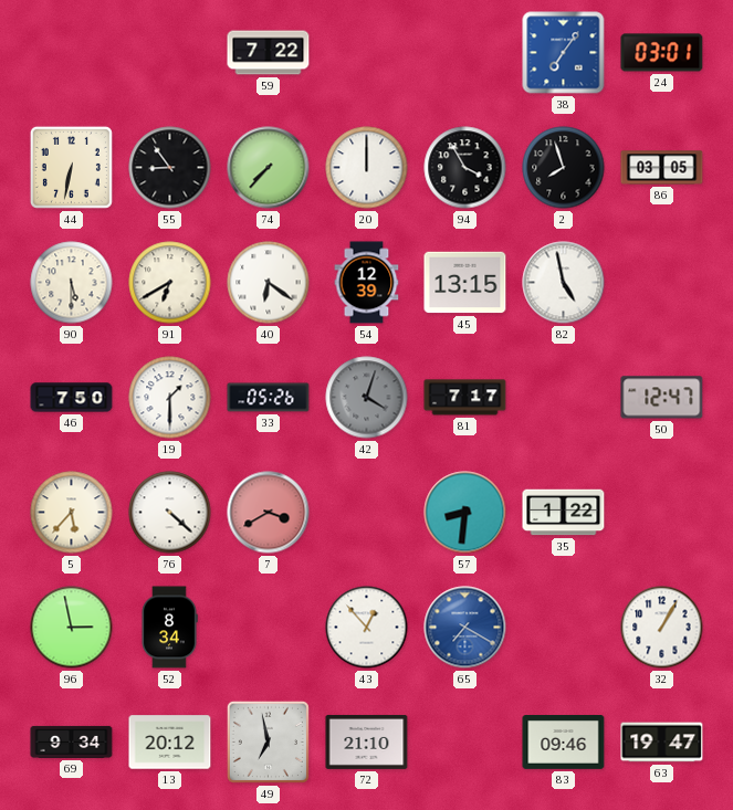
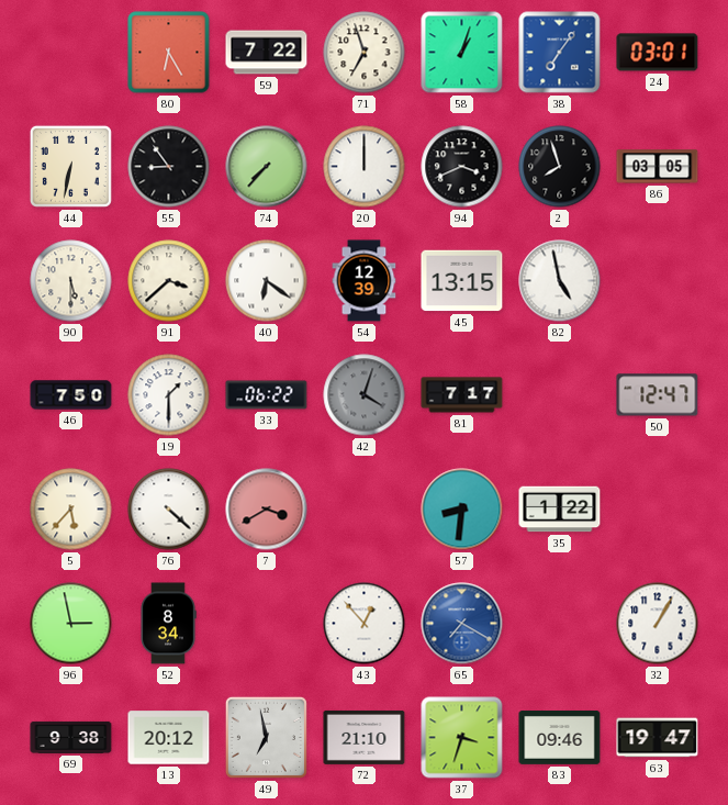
80: none -> 6:25 (169, 53)
71: none -> 6:57 (365, 53)
58: none -> 1:03 (462, 53)
94: 3:55 -> 3:41 (462, 167)
91: 6:40 -> 3:38 (169, 281)
33: 05:26 -> 06:22 (267, 395)
69: 9:34 -> 9:38 (71, 737)
37: none -> 3:33 (462, 738)
